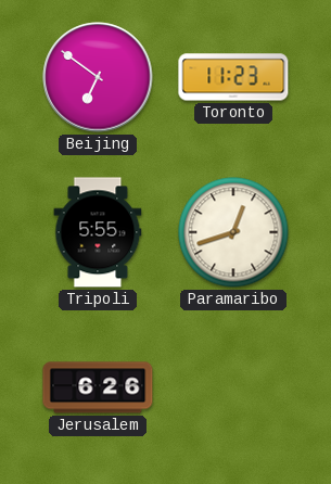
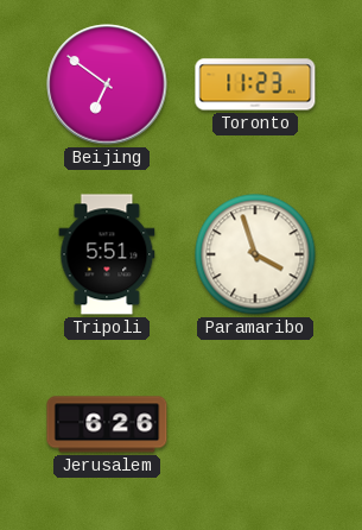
Tripoli: 5:55 -> 5:51 (107, 254)
Paramaribo: 12:42 -> 3:57 (255, 254)
